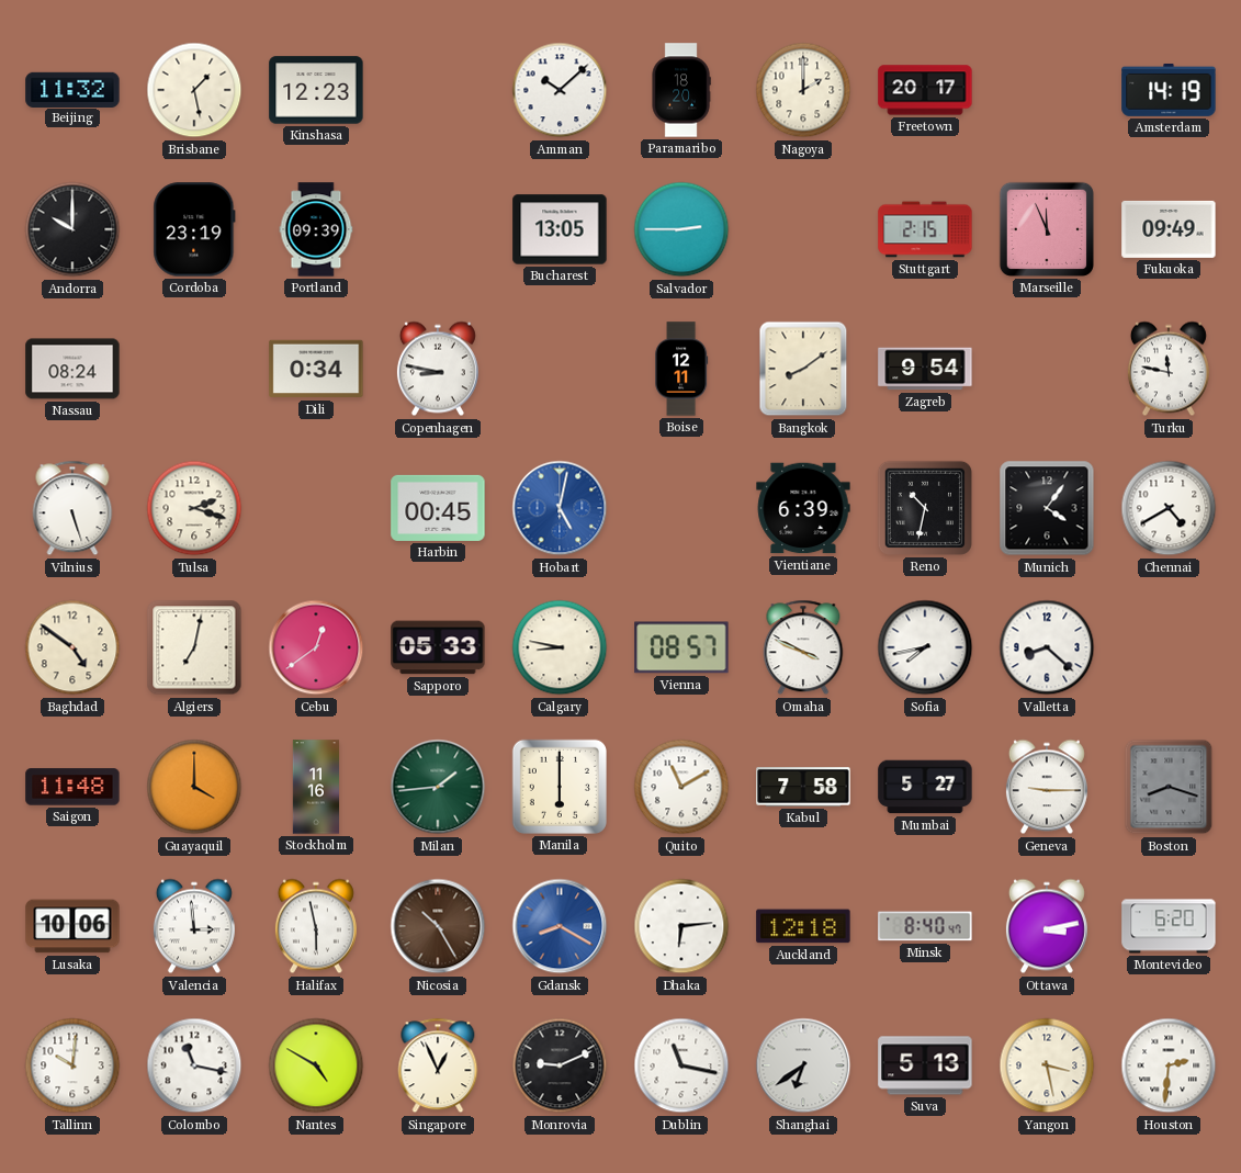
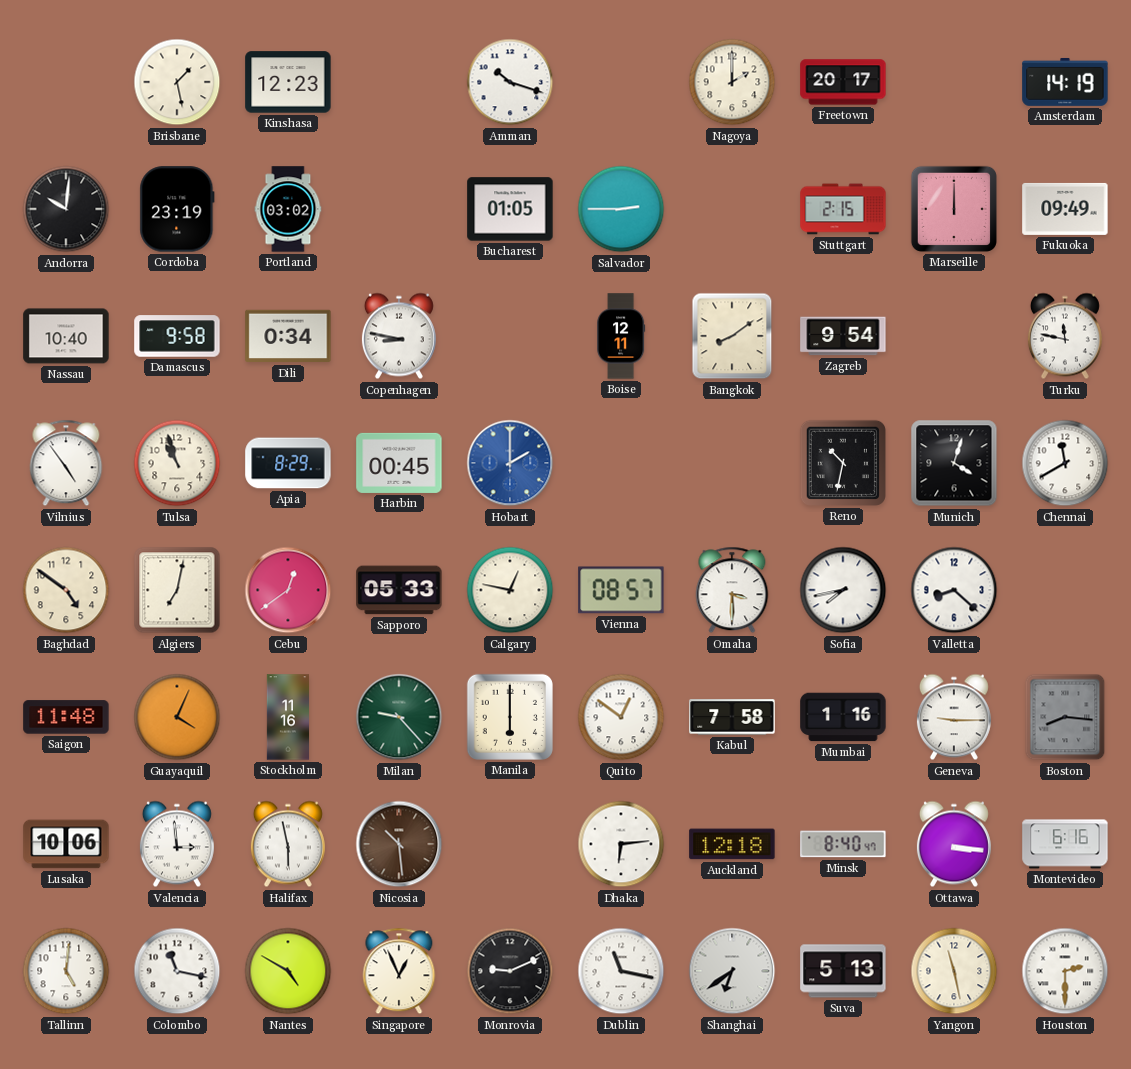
Beijing: 11:32 -> none (72, 89)
Amman: 10:08 -> 10:18 (510, 82)
Paramaribo: 18:20 -> none (681, 90)
Andorra: 10:00 -> 10:01 (66, 209)
Portland: 09:39 -> 03:02 (288, 209)
Bucharest: 13:05 -> 01:05 (510, 209)
Marseille: 11:56 -> 12:00 (954, 209)
Nassau: 08:24 -> 10:40 (66, 336)
Damascus: none -> 9:58 (177, 336)
Vilnius: 5:27 -> 4:54 (66, 463)
Tulsa: 2:18 -> 10:57 (177, 463)
Apia: none -> 8:29 (288, 463)
Hobart: 5:02 -> 2:00 (510, 463)
Vientiane: 6:39 -> none (803, 508)
Munich: 4:06 -> 4:03 (954, 463)
Chennai: 4:40 -> 11:40 (1065, 463)
Calgary: 8:47 -> 12:47 (510, 590)
Omaha: 3:49 -> 3:30 (732, 590)
Guayaquil: 4:00 -> 4:04 (177, 717)
Milan: 1:44 -> 9:23 (399, 717)
Quito: 11:10 -> 12:51 (621, 717)
Mumbai: 5:27 -> 1:16 (843, 717)
Boston: 8:18 -> 8:16 (1065, 717)
Nicosia: 10:25 -> 10:29 (399, 844)
Gdansk: 8:20 -> none (560, 926)
Ottawa: 3:13 -> 3:16 (954, 844)
Montevideo: 6:20 -> 6:16 (1065, 844)
Tallinn: 10:01 -> 5:01 (66, 971)
Yangon: 3:28 -> 11:28 (954, 971)
Houston: 2:31 -> 2:30 (1065, 971)
